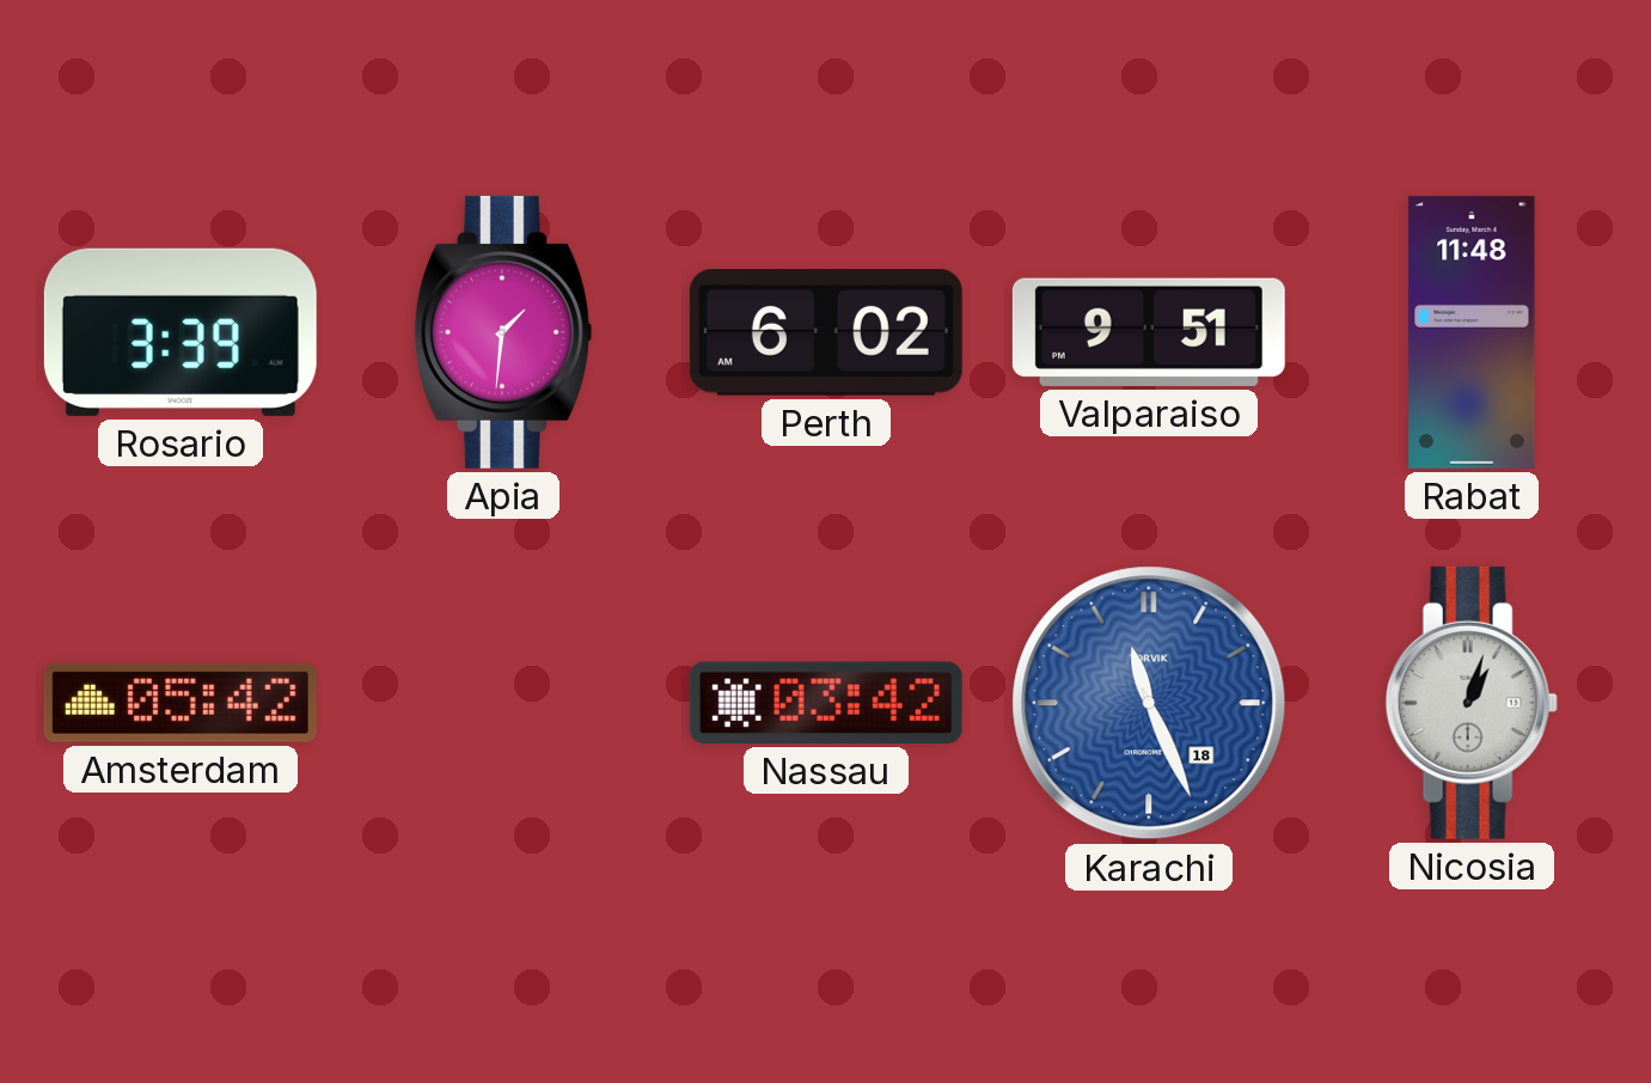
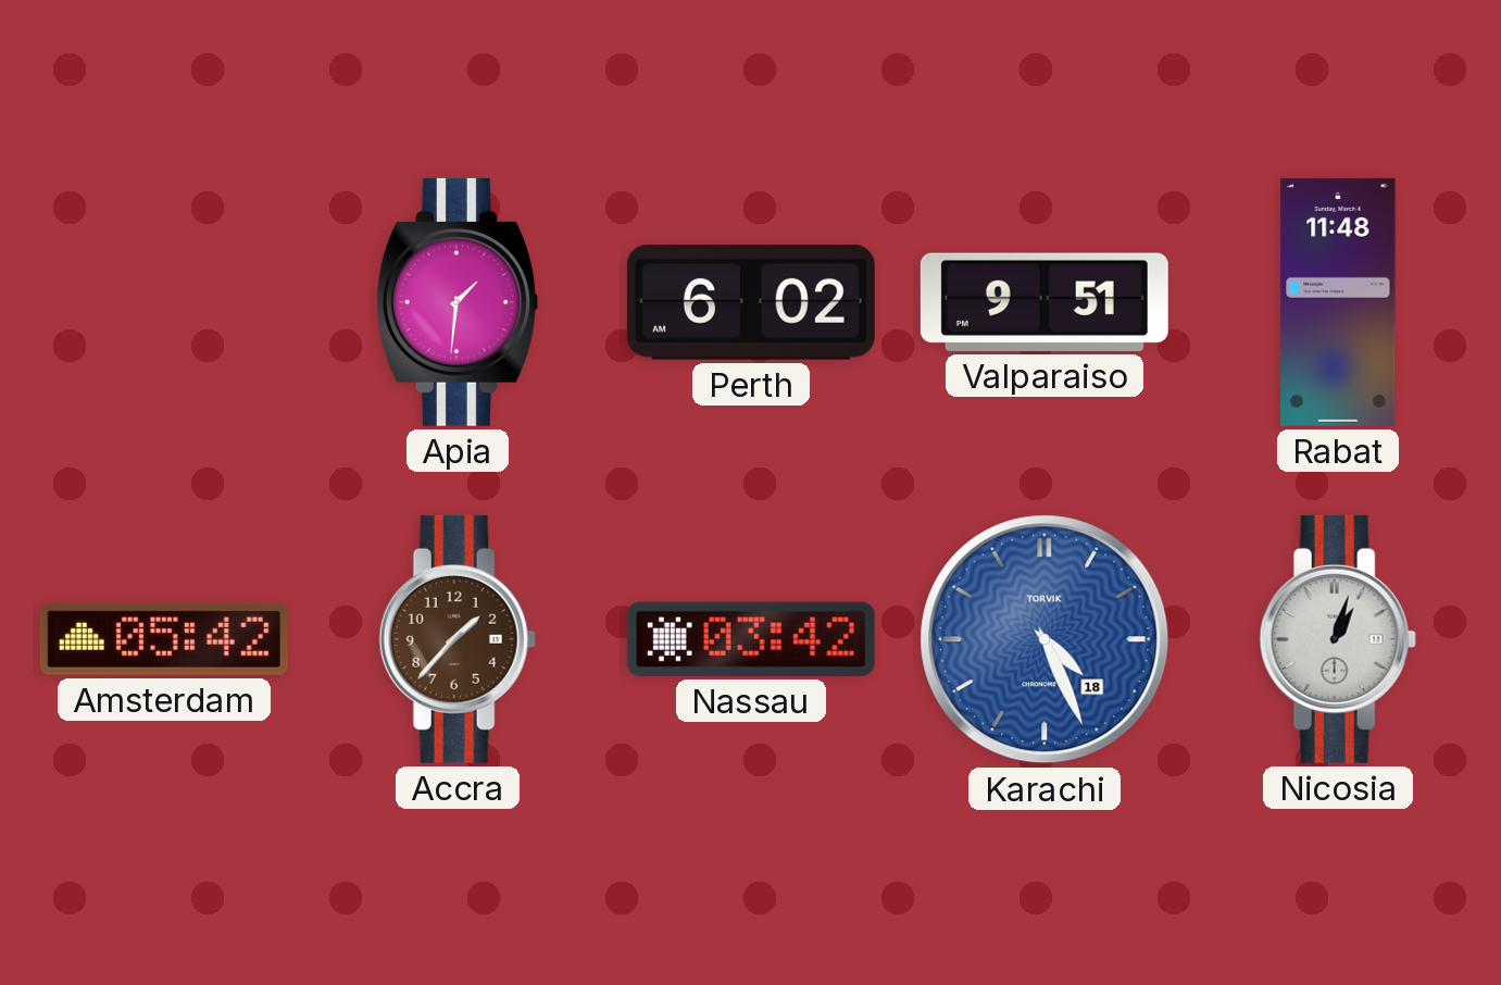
Rosario: 3:39 -> none (181, 332)
Accra: none -> 1:37 (458, 639)
Karachi: 11:26 -> 4:26 (1045, 639)
